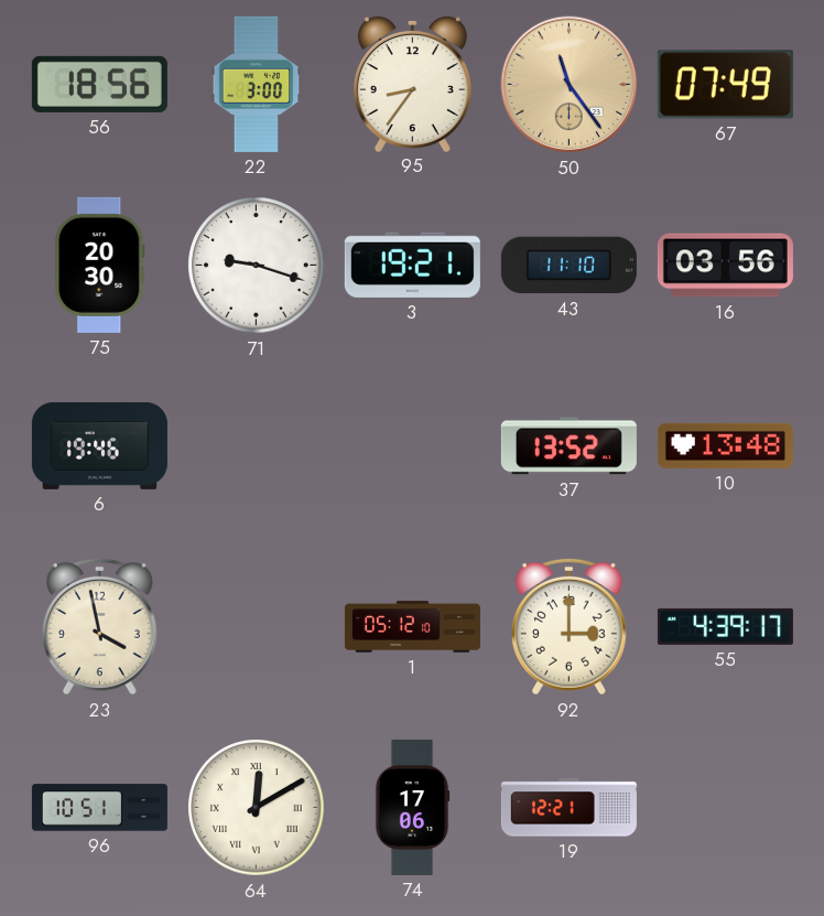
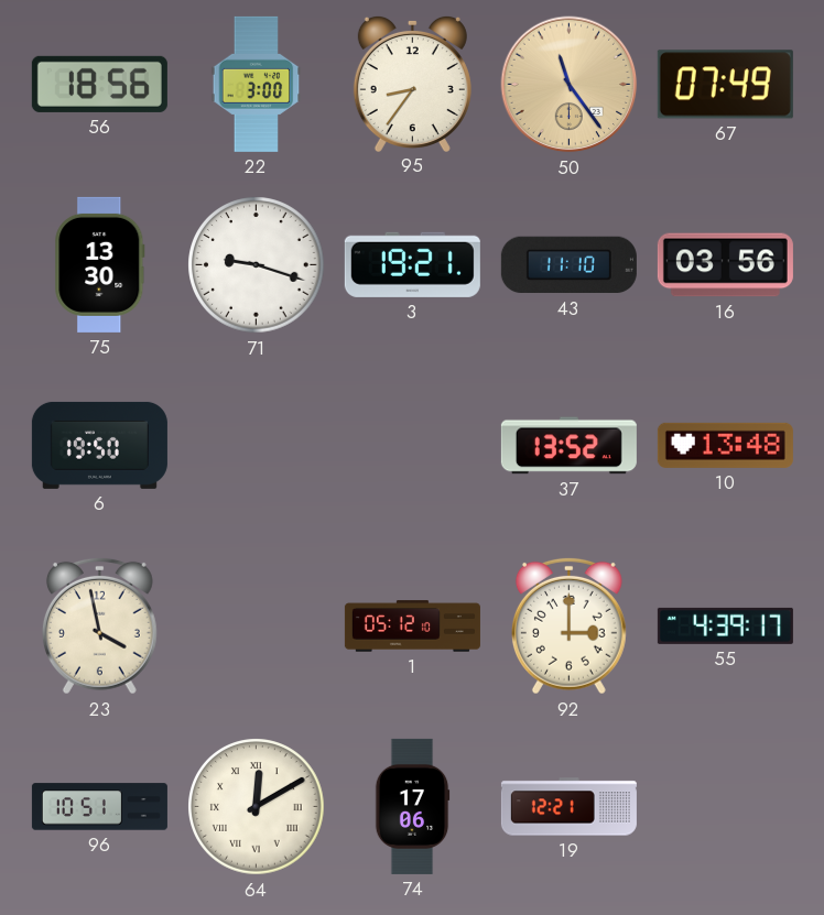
75: 20:30 -> 13:30 (100, 264)
6: 19:46 -> 19:50 (99, 445)
